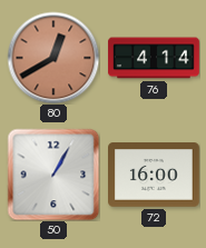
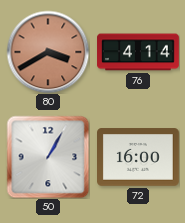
80: 12:40 -> 3:40 (48, 52)
